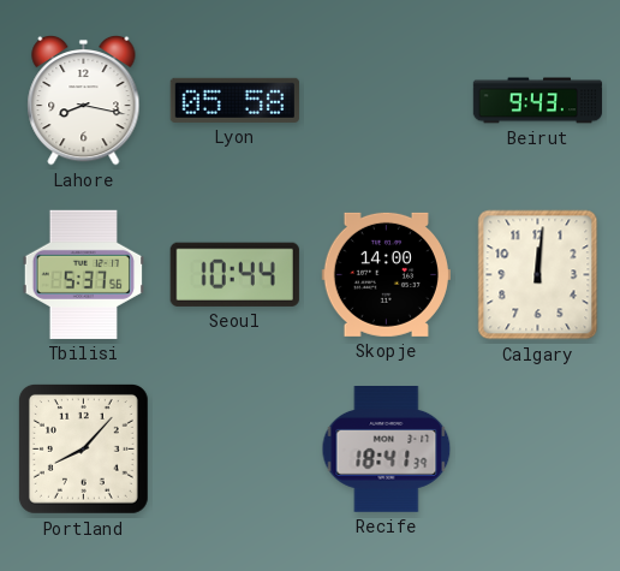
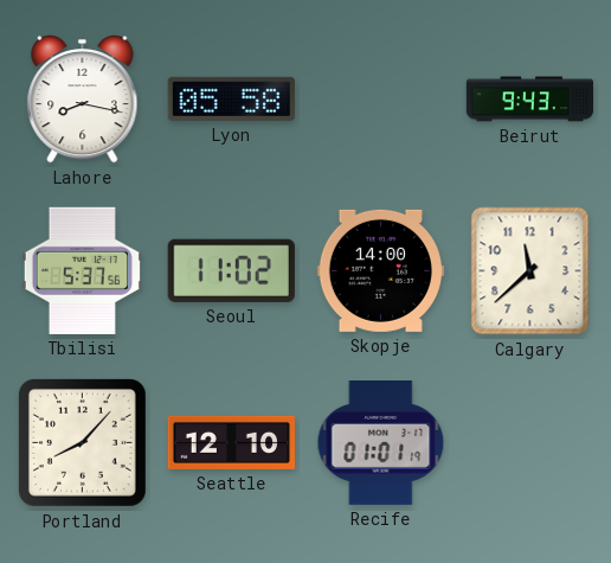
Seoul: 10:44 -> 11:02 (231, 270)
Calgary: 12:01 -> 11:38 (530, 271)
Seattle: none -> 12:10 (231, 442)
Recife: 18:41 -> 01:01 (381, 443)
